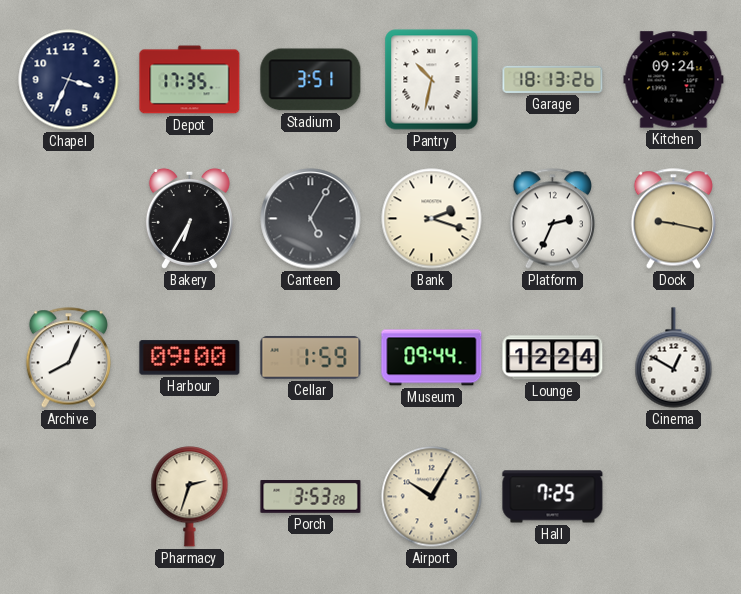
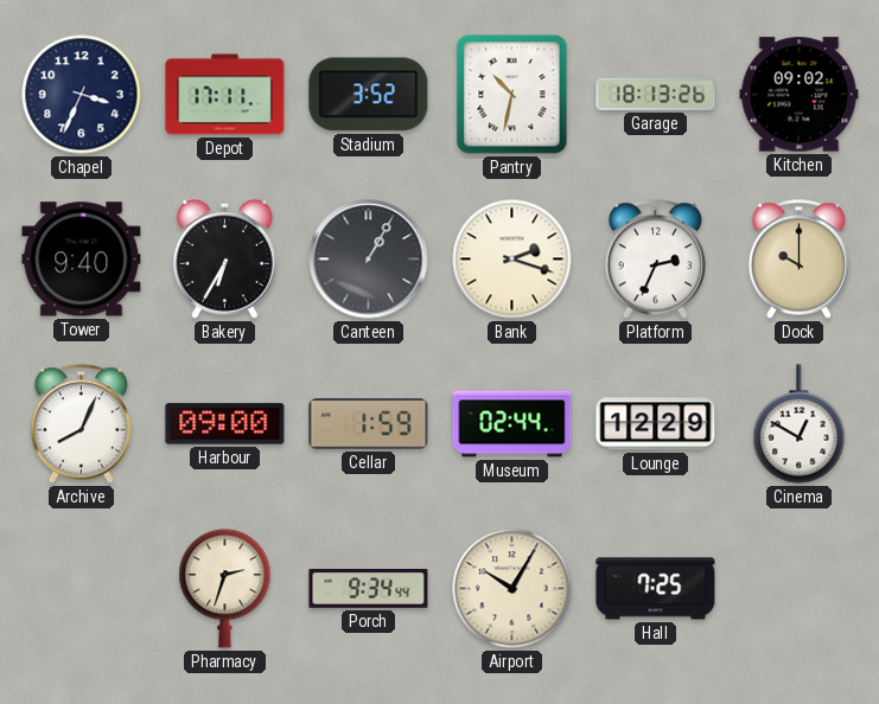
Depot: 17:35 -> 17:11 (225, 95)
Stadium: 3:51 -> 3:52 (369, 95)
Kitchen: 09:24 -> 09:02 (800, 95)
Tower: none -> 9:40 (82, 260)
Canteen: 5:05 -> 1:05 (369, 260)
Dock: 9:17 -> 10:00 (798, 260)
Museum: 09:44 -> 02:44 (512, 424)
Lounge: 12:24 -> 12:29 (656, 424)
Porch: 3:53 -> 9:34 (369, 589)
